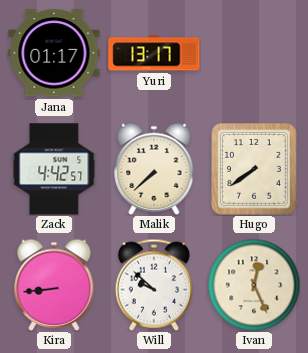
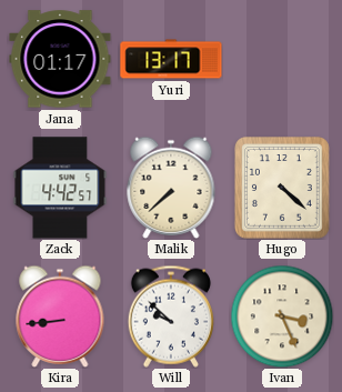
Hugo: 7:39 -> 4:22 (282, 189)
Ivan: 12:26 -> 3:26 (282, 316)
